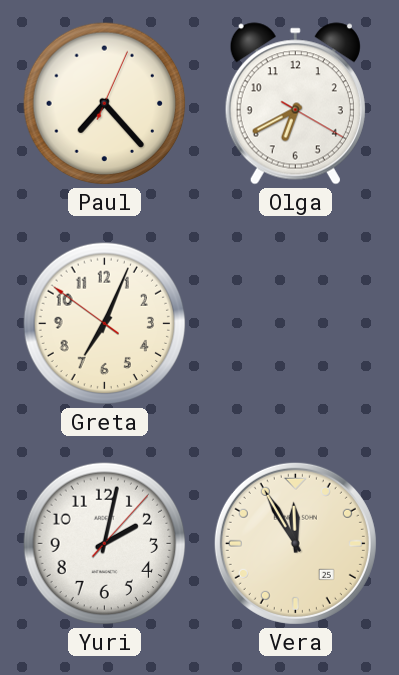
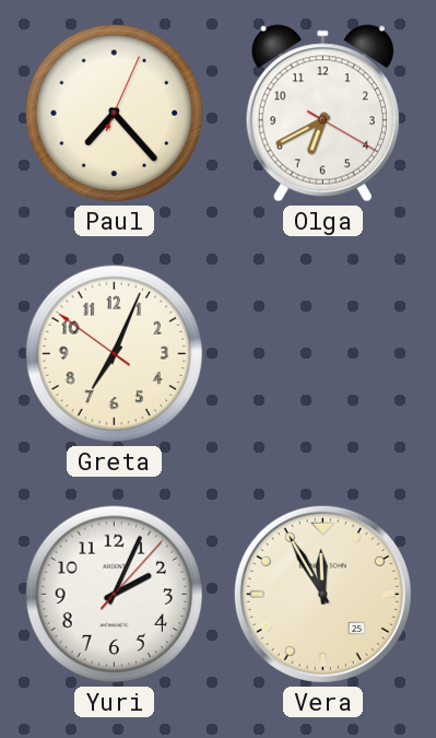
Yuri: 2:02 -> 2:04 (115, 595)
